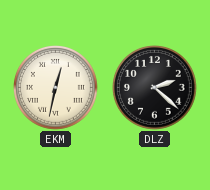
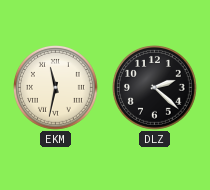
EKM: 12:32 -> 11:32 (56, 88)
